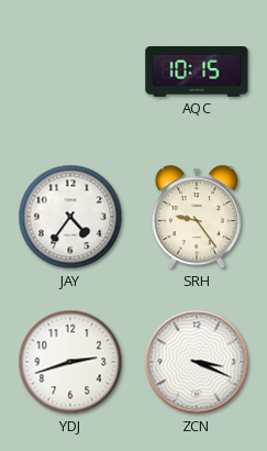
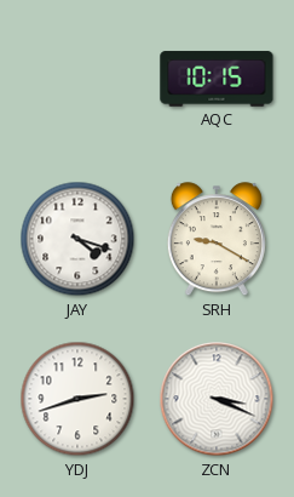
JAY: 4:36 -> 4:18 (77, 239)
SRH: 9:24 -> 9:20 (217, 240)
